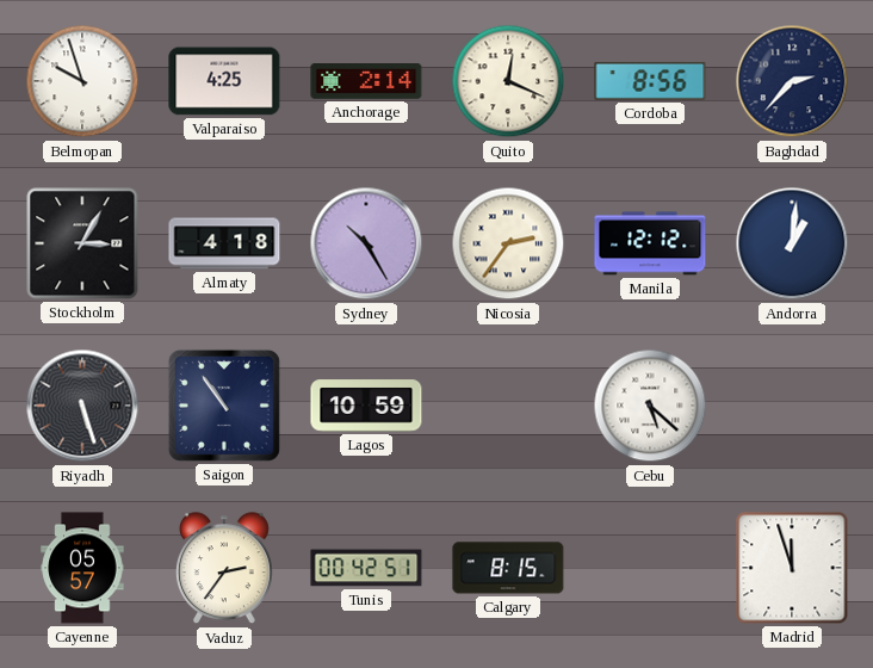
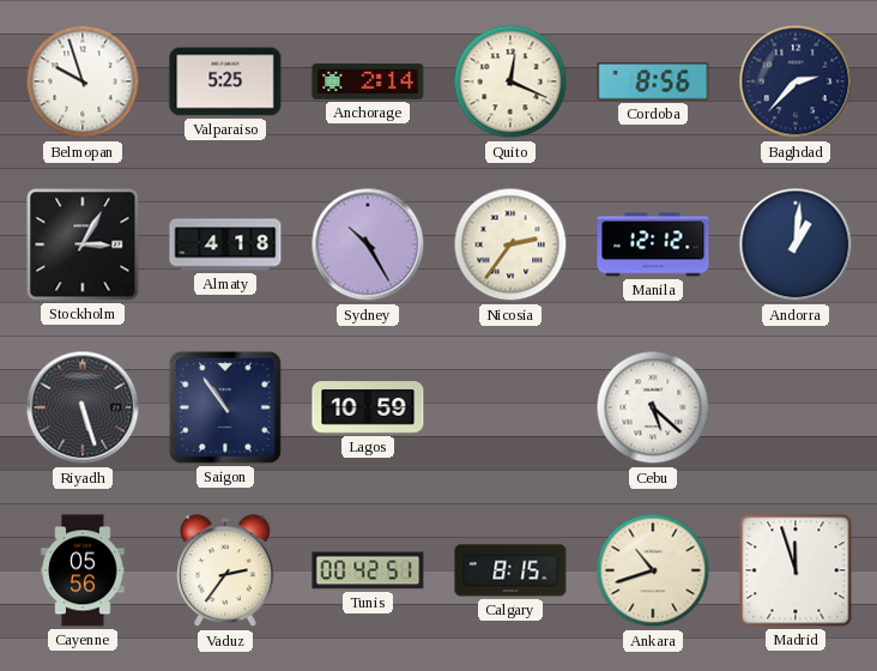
Valparaiso: 4:25 -> 5:25 (225, 81)
Cayenne: 05:57 -> 05:56 (83, 570)
Ankara: none -> 10:42 (653, 570)
